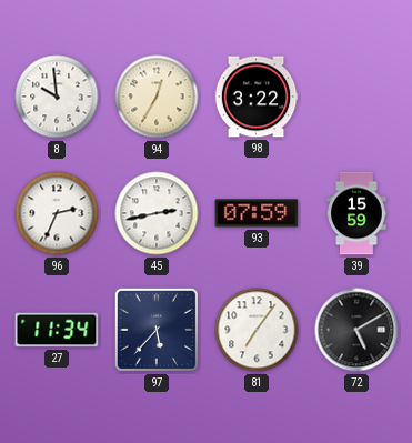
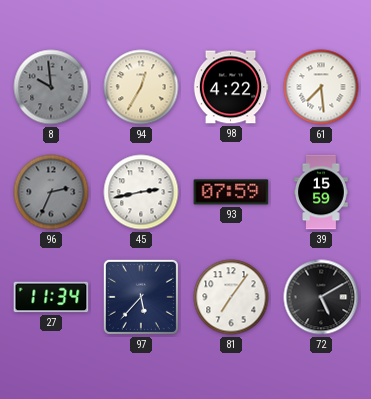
8 dial: white -> grey (51, 87)
98: 3:22 -> 4:22 (231, 87)
61: none -> 7:29 (321, 87)
96 dial: white -> grey (51, 192)
